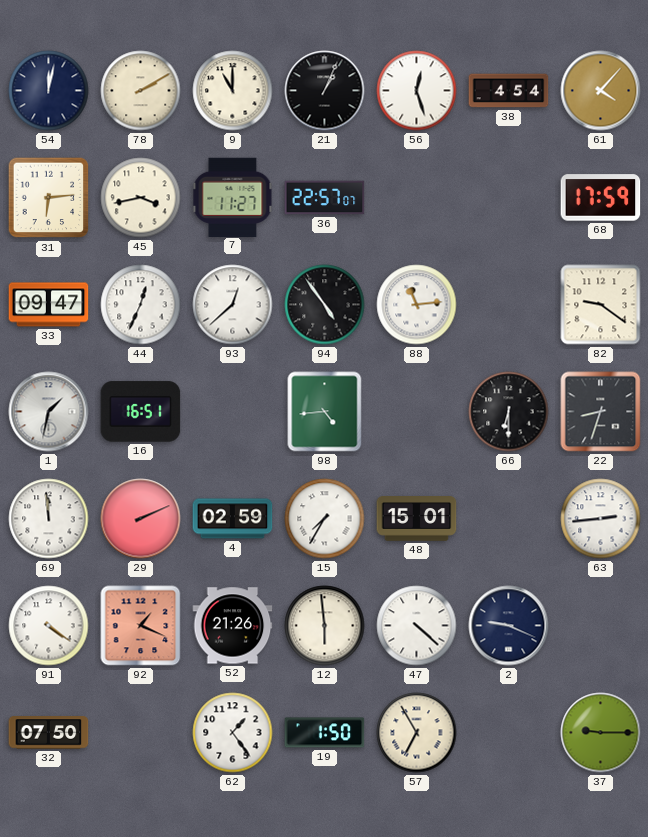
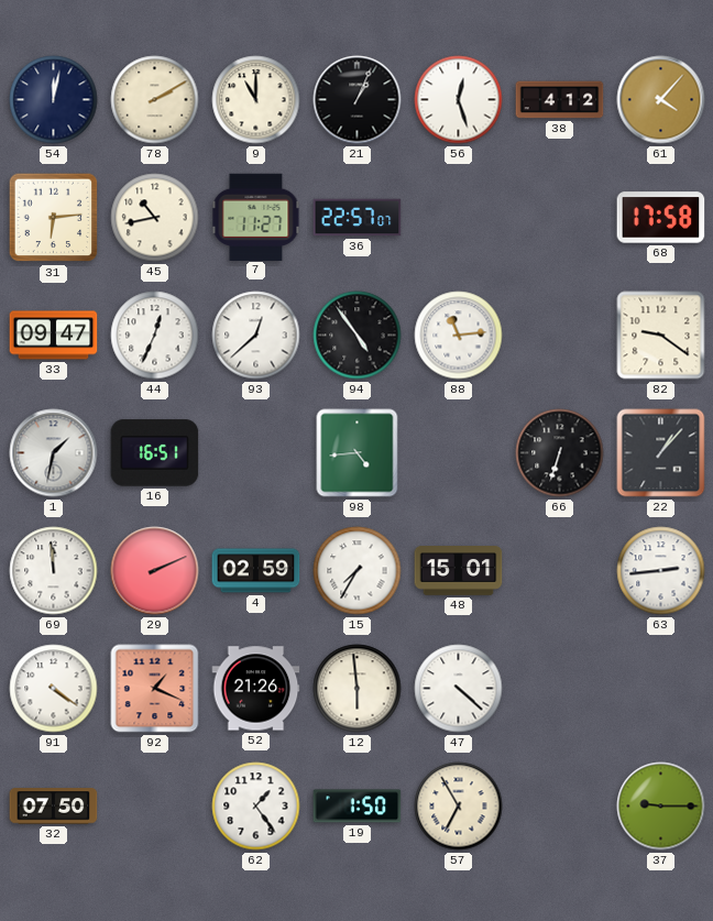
38: 4:54 -> 4:12 (560, 100)
45: 3:43 -> 10:43 (155, 218)
68: 17:59 -> 17:58 (661, 218)
66: 6:30 -> 6:33 (560, 453)
22: 8:33 -> 1:07 (661, 453)
2: 9:19 -> none (509, 626)
